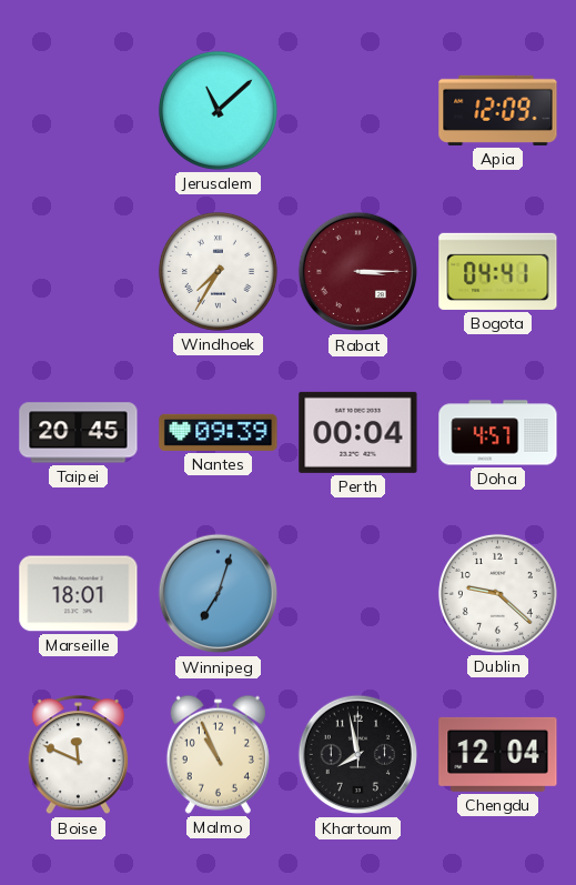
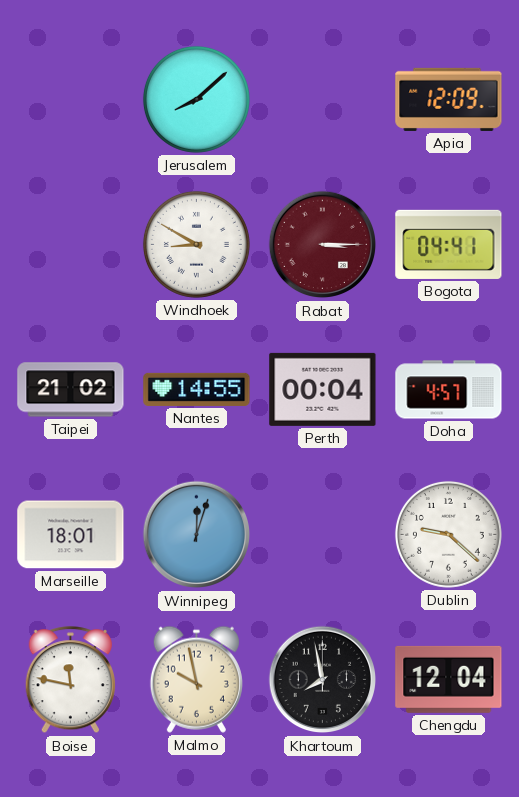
Jerusalem: 11:08 -> 8:08 (196, 99)
Windhoek: 7:35 -> 8:50 (196, 244)
Taipei: 20:45 -> 21:02 (71, 390)
Nantes: 09:39 -> 14:55 (197, 389)
Winnipeg: 7:03 -> 12:03 (197, 535)
Boise: 11:49 -> 11:47 (70, 680)
Malmo: 10:56 -> 9:58 (196, 679)
